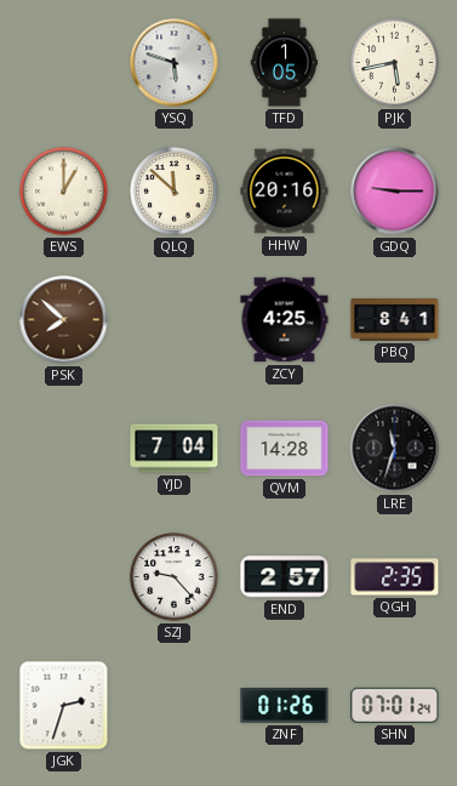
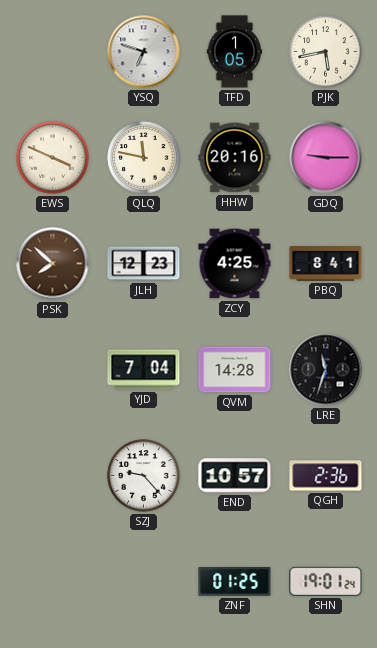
YSQ: 5:48 -> 6:48 (144, 52)
EWS: 1:00 -> 3:49 (53, 158)
QLQ: 11:52 -> 11:47 (144, 158)
JLH: none -> 12:23 (144, 264)
END: 2:57 -> 10:57 (235, 476)
QGH: 2:35 -> 2:36 (326, 476)
JGK: 2:33 -> none (64, 706)
ZNF: 01:26 -> 01:25 (235, 582)
SHN: 07:01 -> 19:01 (326, 581)
